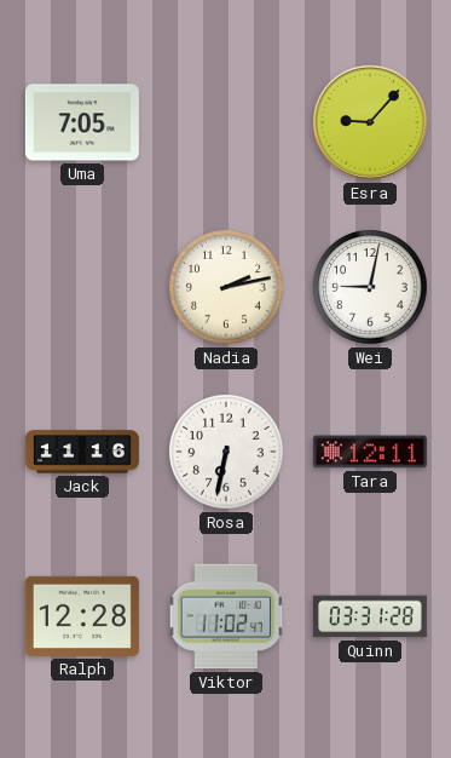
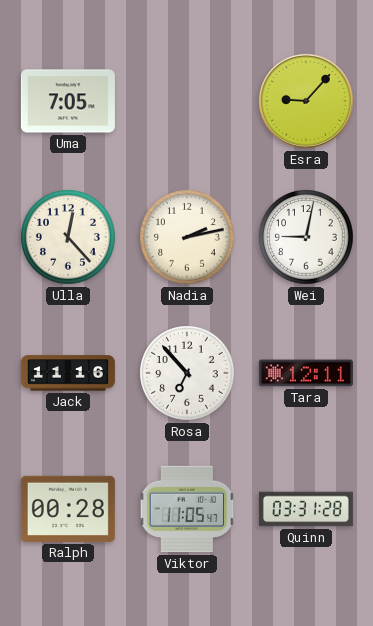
Ulla: none -> 12:23 (69, 238)
Rosa: 6:32 -> 6:53 (188, 374)
Ralph: 12:28 -> 00:28 (68, 509)
Viktor: 11:02 -> 11:05 (187, 509)
